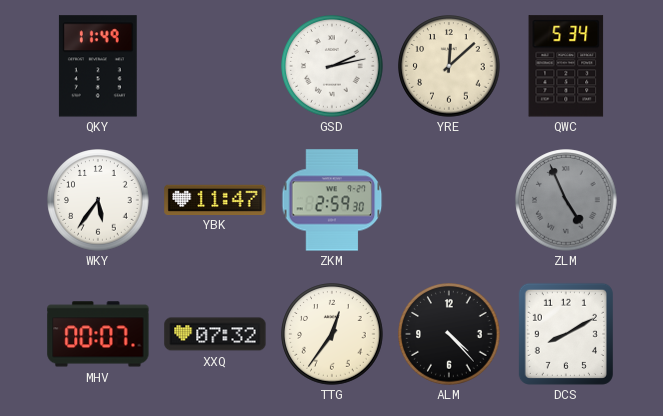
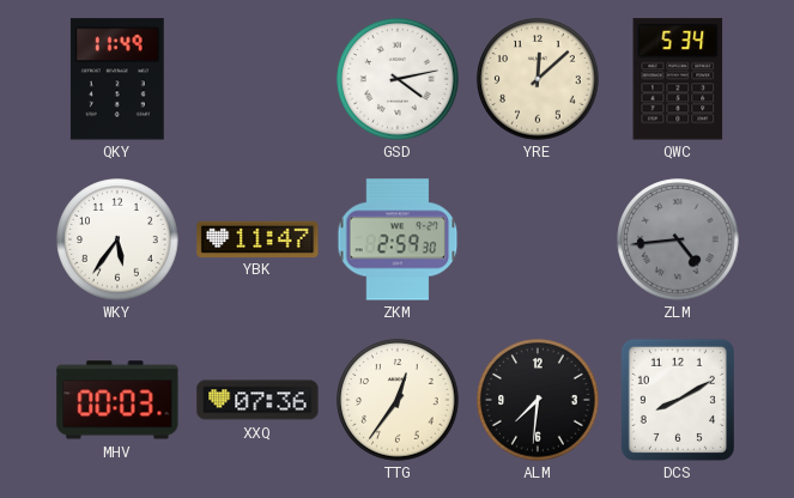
GSD: 2:13 -> 4:13 (398, 79)
ZLM: 4:56 -> 4:44 (678, 239)
MHV: 00:07 -> 00:03 (117, 400)
XXQ: 07:32 -> 07:36 (257, 400)
ALM: 4:23 -> 7:31 (538, 400)
